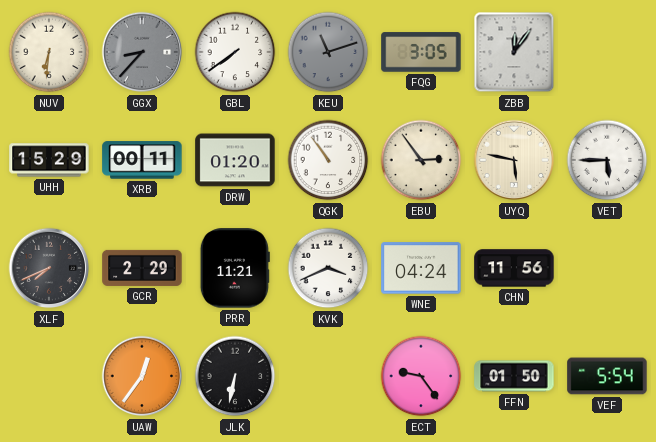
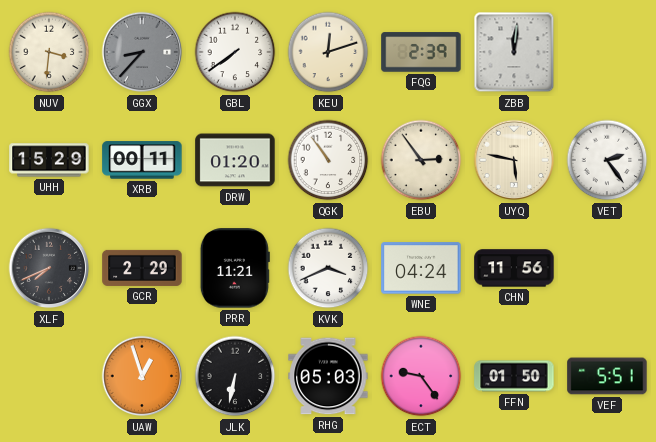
NUV: 6:31 -> 3:31 (49, 52)
KEU: 11:12 -> 12:12 (328, 52)
KEU dial: grey -> cream (328, 52)
FQG: 3:05 -> 2:39 (421, 52)
ZBB: 12:06 -> 12:01 (514, 52)
VET: 5:45 -> 2:24 (607, 160)
UAW: 12:36 -> 12:57 (142, 376)
RHG: none -> 05:03 (328, 376)
VEF: 5:54 -> 5:51 (607, 376)
